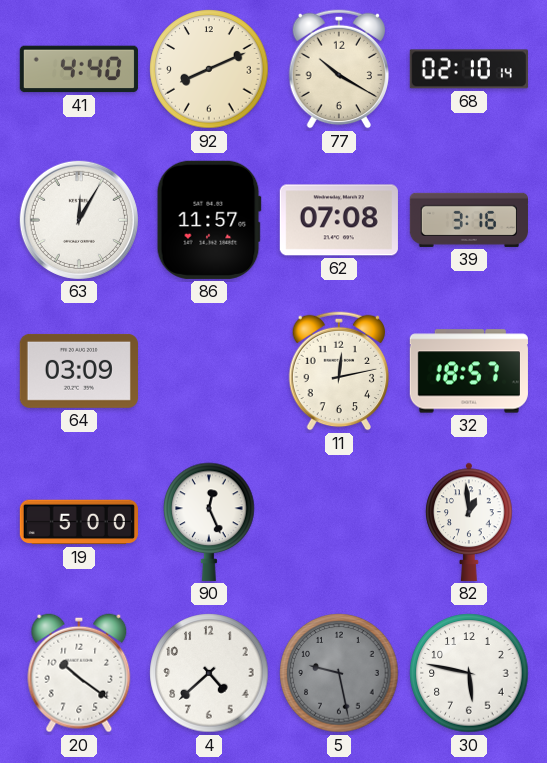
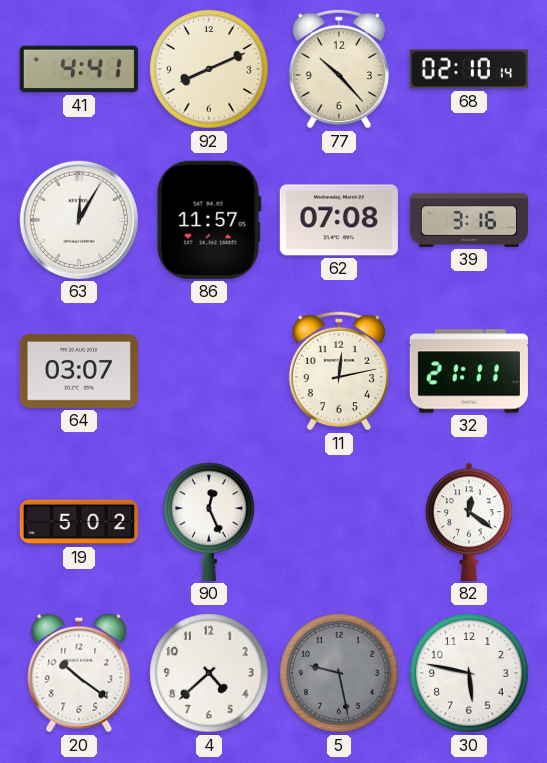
41: 4:40 -> 4:41 (79, 69)
77: 10:20 -> 10:23 (339, 69)
64: 03:09 -> 03:07 (79, 371)
32: 18:57 -> 21:11 (469, 371)
19: 5:00 -> 5:02 (79, 522)
82: 12:59 -> 12:21 (469, 522)
